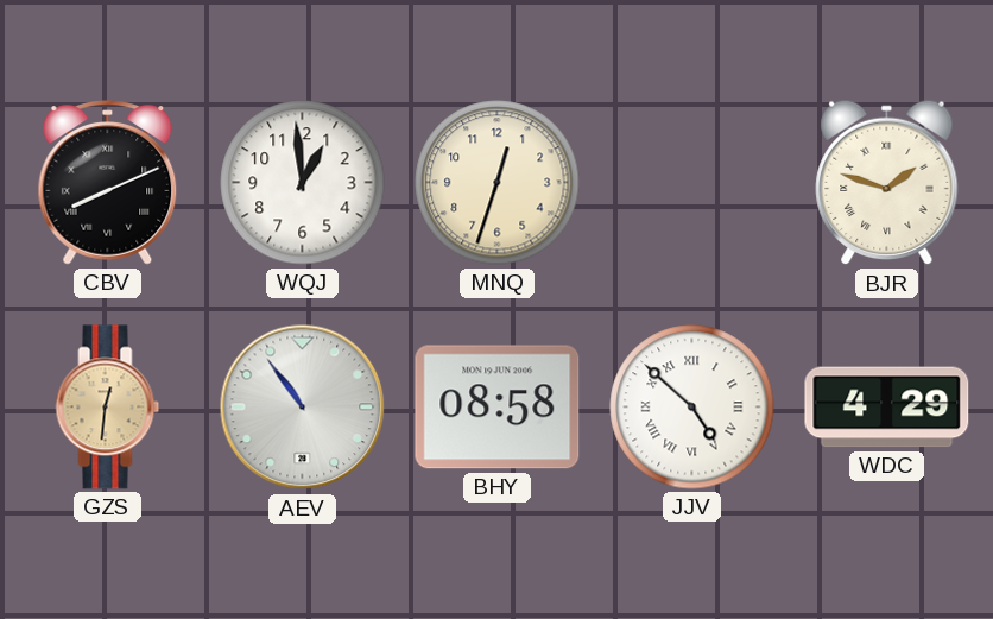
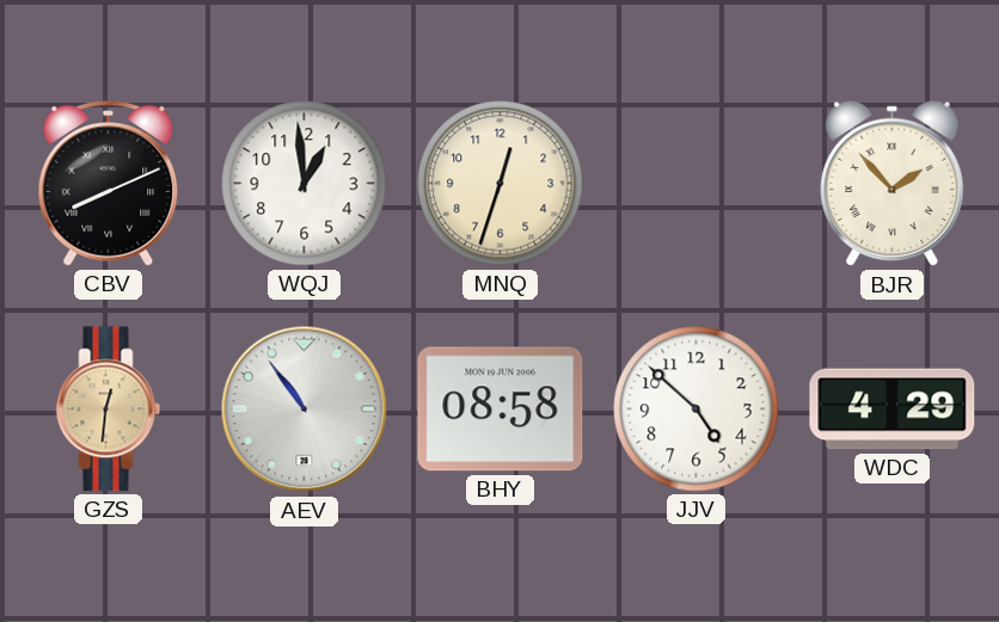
BJR: 1:48 -> 1:53 (893, 184)
JJV numerals: Roman -> Arabic (697, 409)
